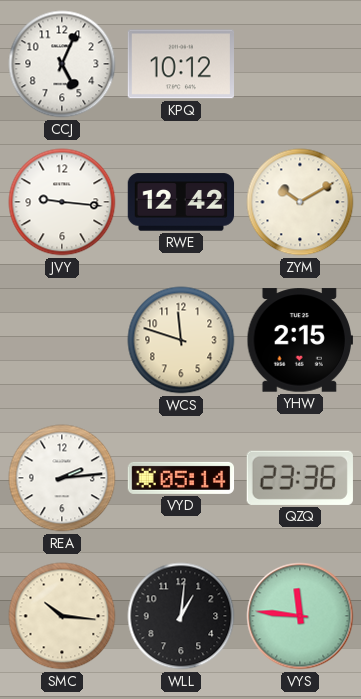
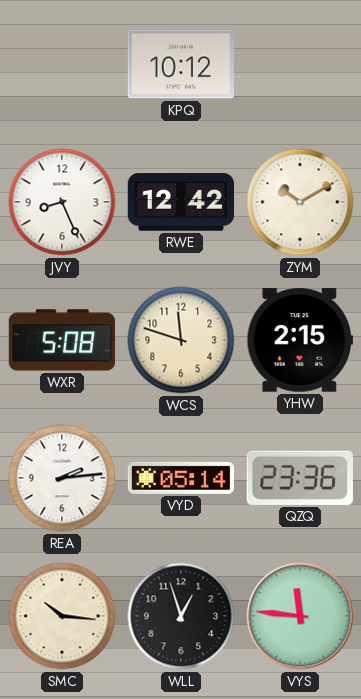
CCJ: 5:04 -> none (62, 64)
JVY: 9:16 -> 8:26 (62, 202)
WXR: none -> 5:08 (62, 340)
WLL: 1:01 -> 12:57 (181, 616)
